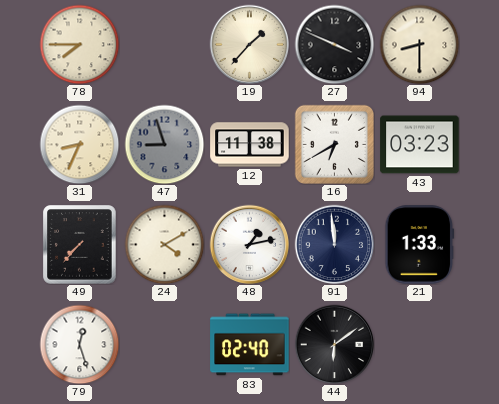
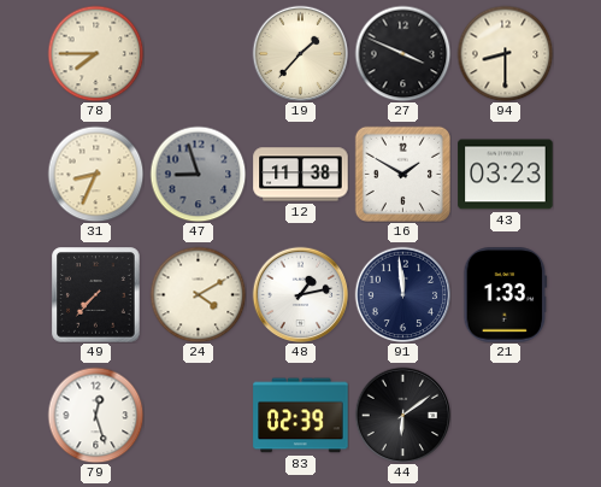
16: 6:40 -> 1:50 (402, 174)
83: 02:40 -> 02:39 (301, 416)
